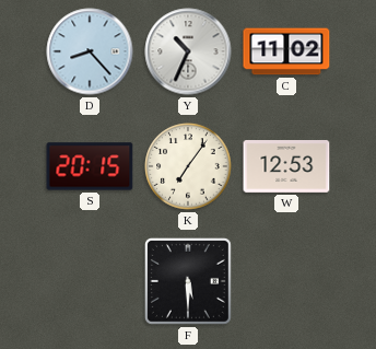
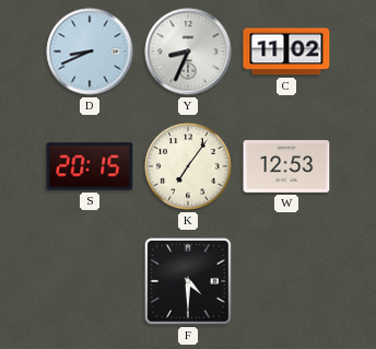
D: 8:23 -> 8:41 (90, 51)
Y: 10:34 -> 8:34 (188, 51)
F: 5:30 -> 4:30 (188, 281)
